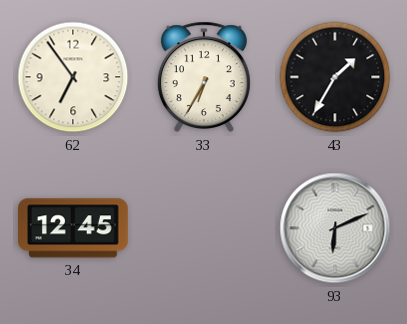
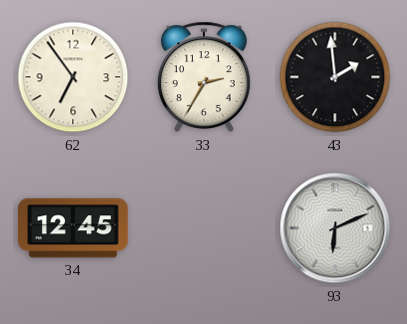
33: 6:35 -> 2:35 (204, 77)
43: 1:35 -> 1:59 (335, 77)
